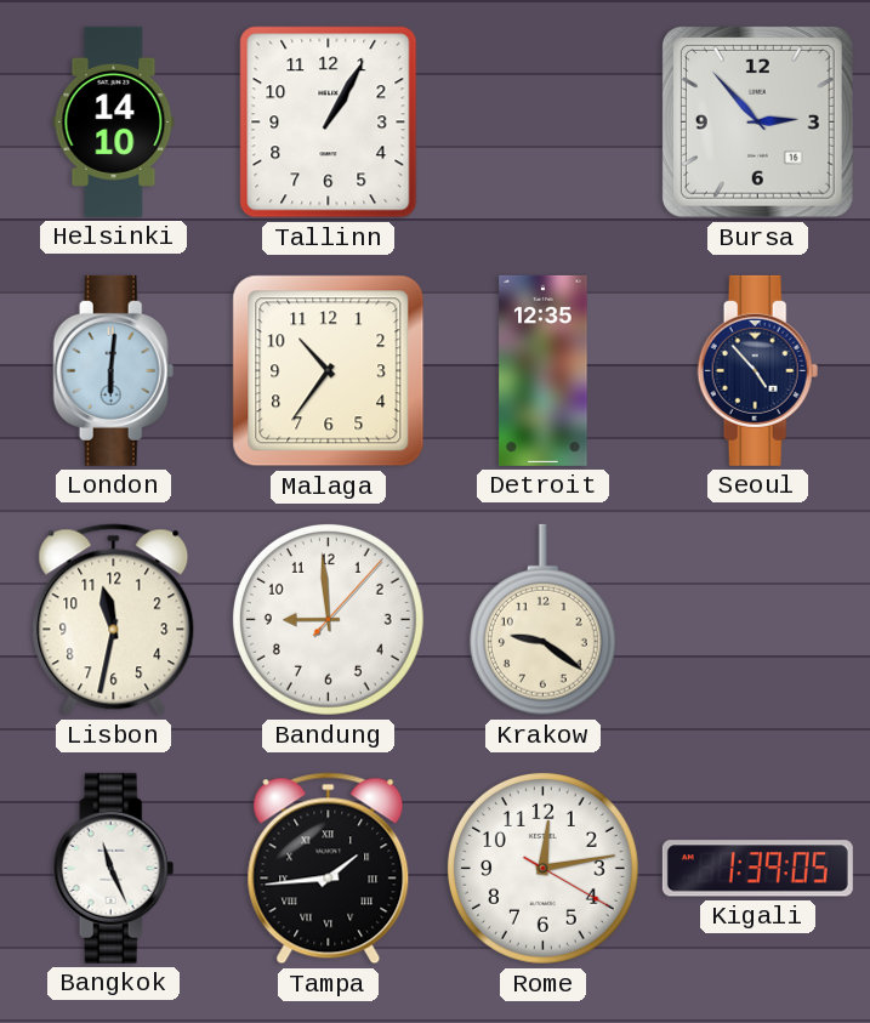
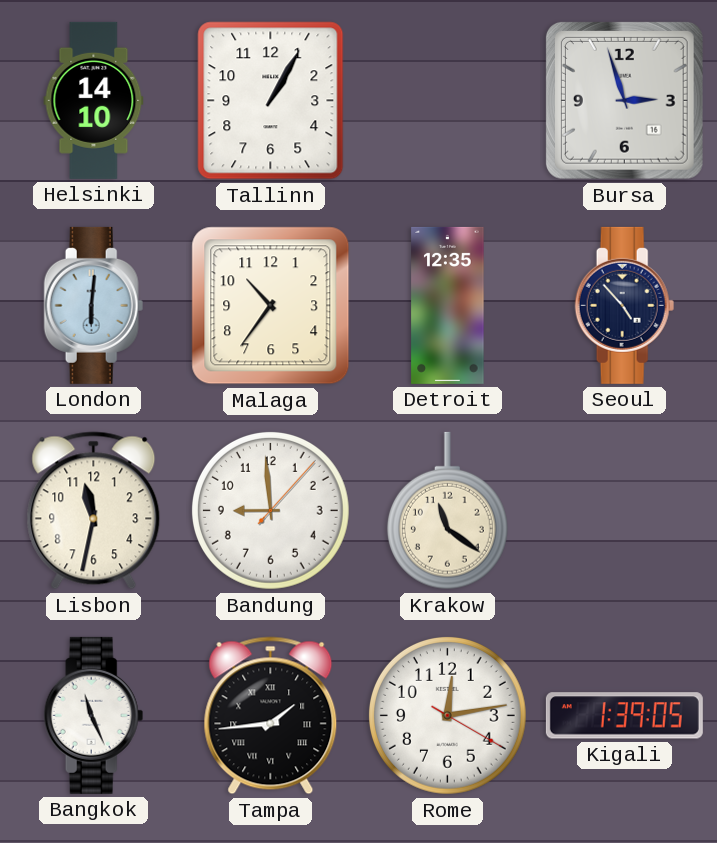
Bursa: 2:53 -> 2:57 (624, 100)
Krakow: 9:21 -> 11:21 (447, 511)
